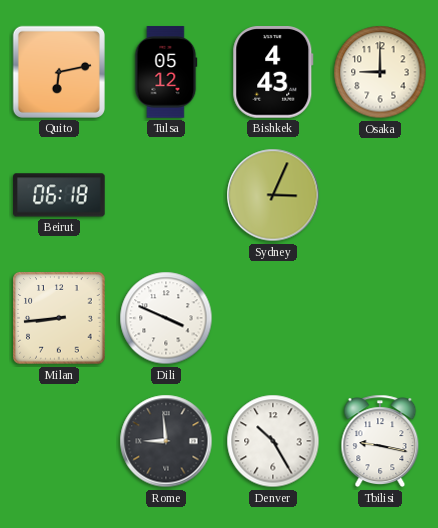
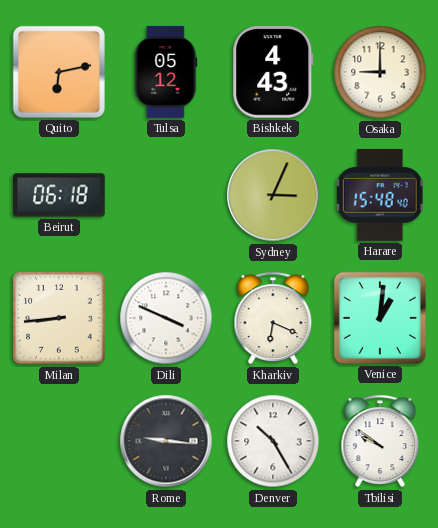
Harare: none -> 15:48 (380, 196)
Kharkiv: none -> 6:19 (273, 318)
Venice: none -> 1:01 (380, 318)
Rome: 8:59 -> 9:16 (166, 441)
Tbilisi: 9:17 -> 9:51 (380, 441)
